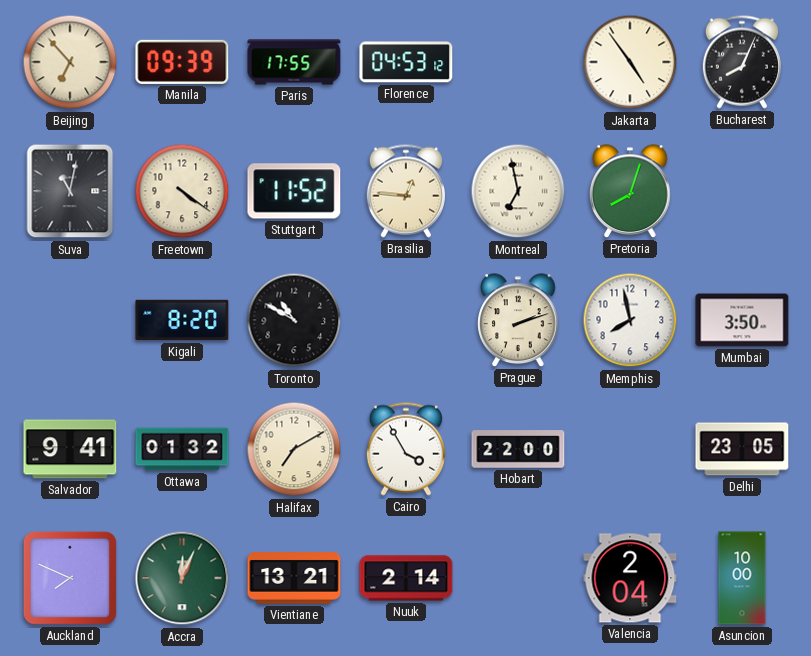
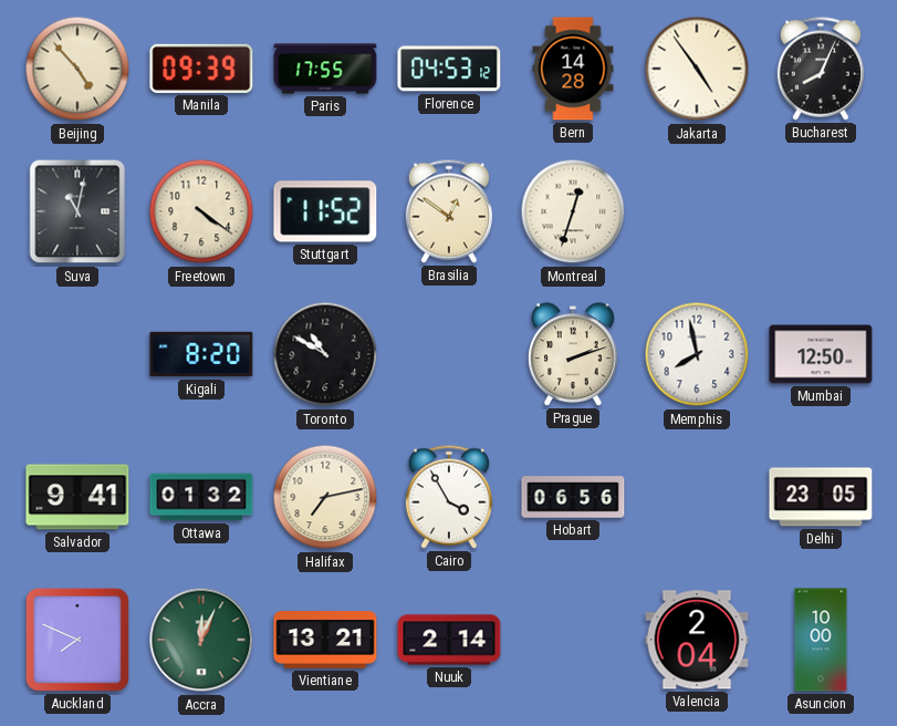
Beijing: 6:53 -> 4:53 (77, 69)
Bern: none -> 14:28 (573, 69)
Brasilia: 12:46 -> 12:51 (449, 211)
Montreal: 6:58 -> 12:33 (573, 211)
Pretoria: 8:03 -> none (630, 191)
Mumbai: 3:50 -> 12:50 (821, 354)
Halifax: 7:10 -> 7:13 (325, 497)
Hobart: 22:00 -> 06:56 (573, 497)
